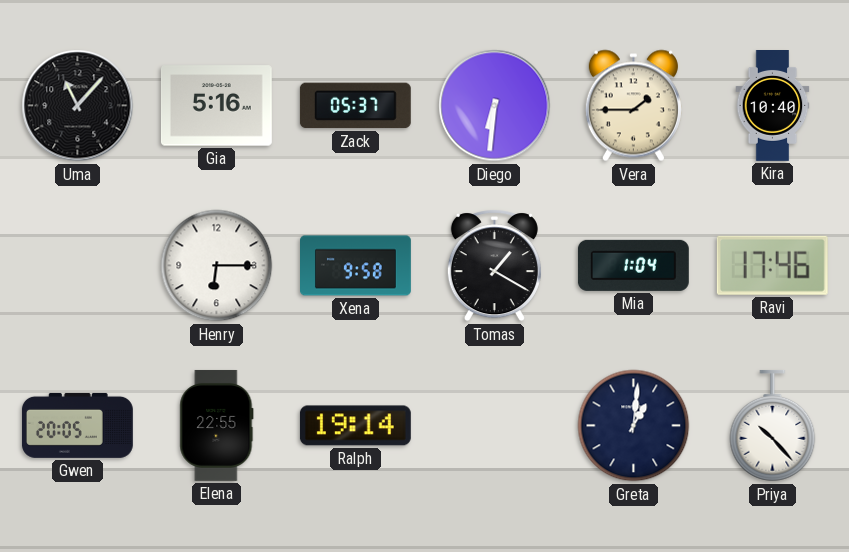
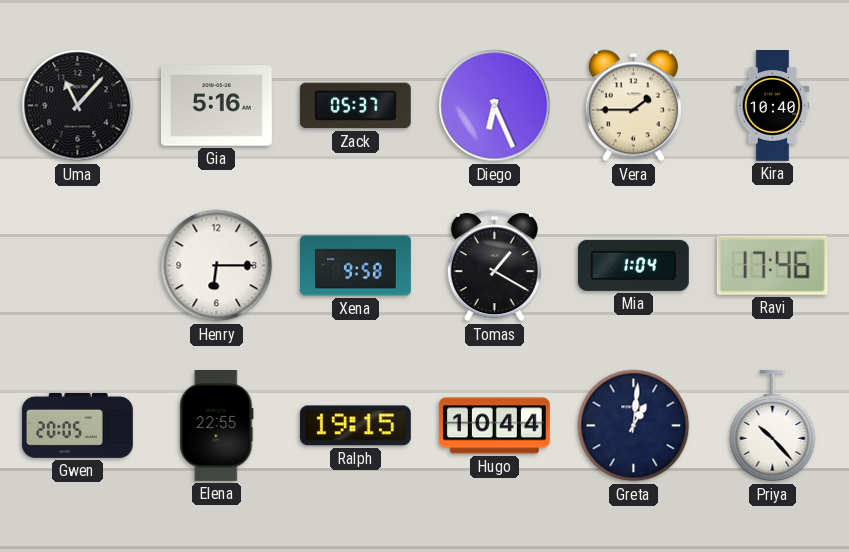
Diego: 6:31 -> 6:26 (495, 106)
Ralph: 19:14 -> 19:15 (355, 426)
Hugo: none -> 10:44 (494, 426)
